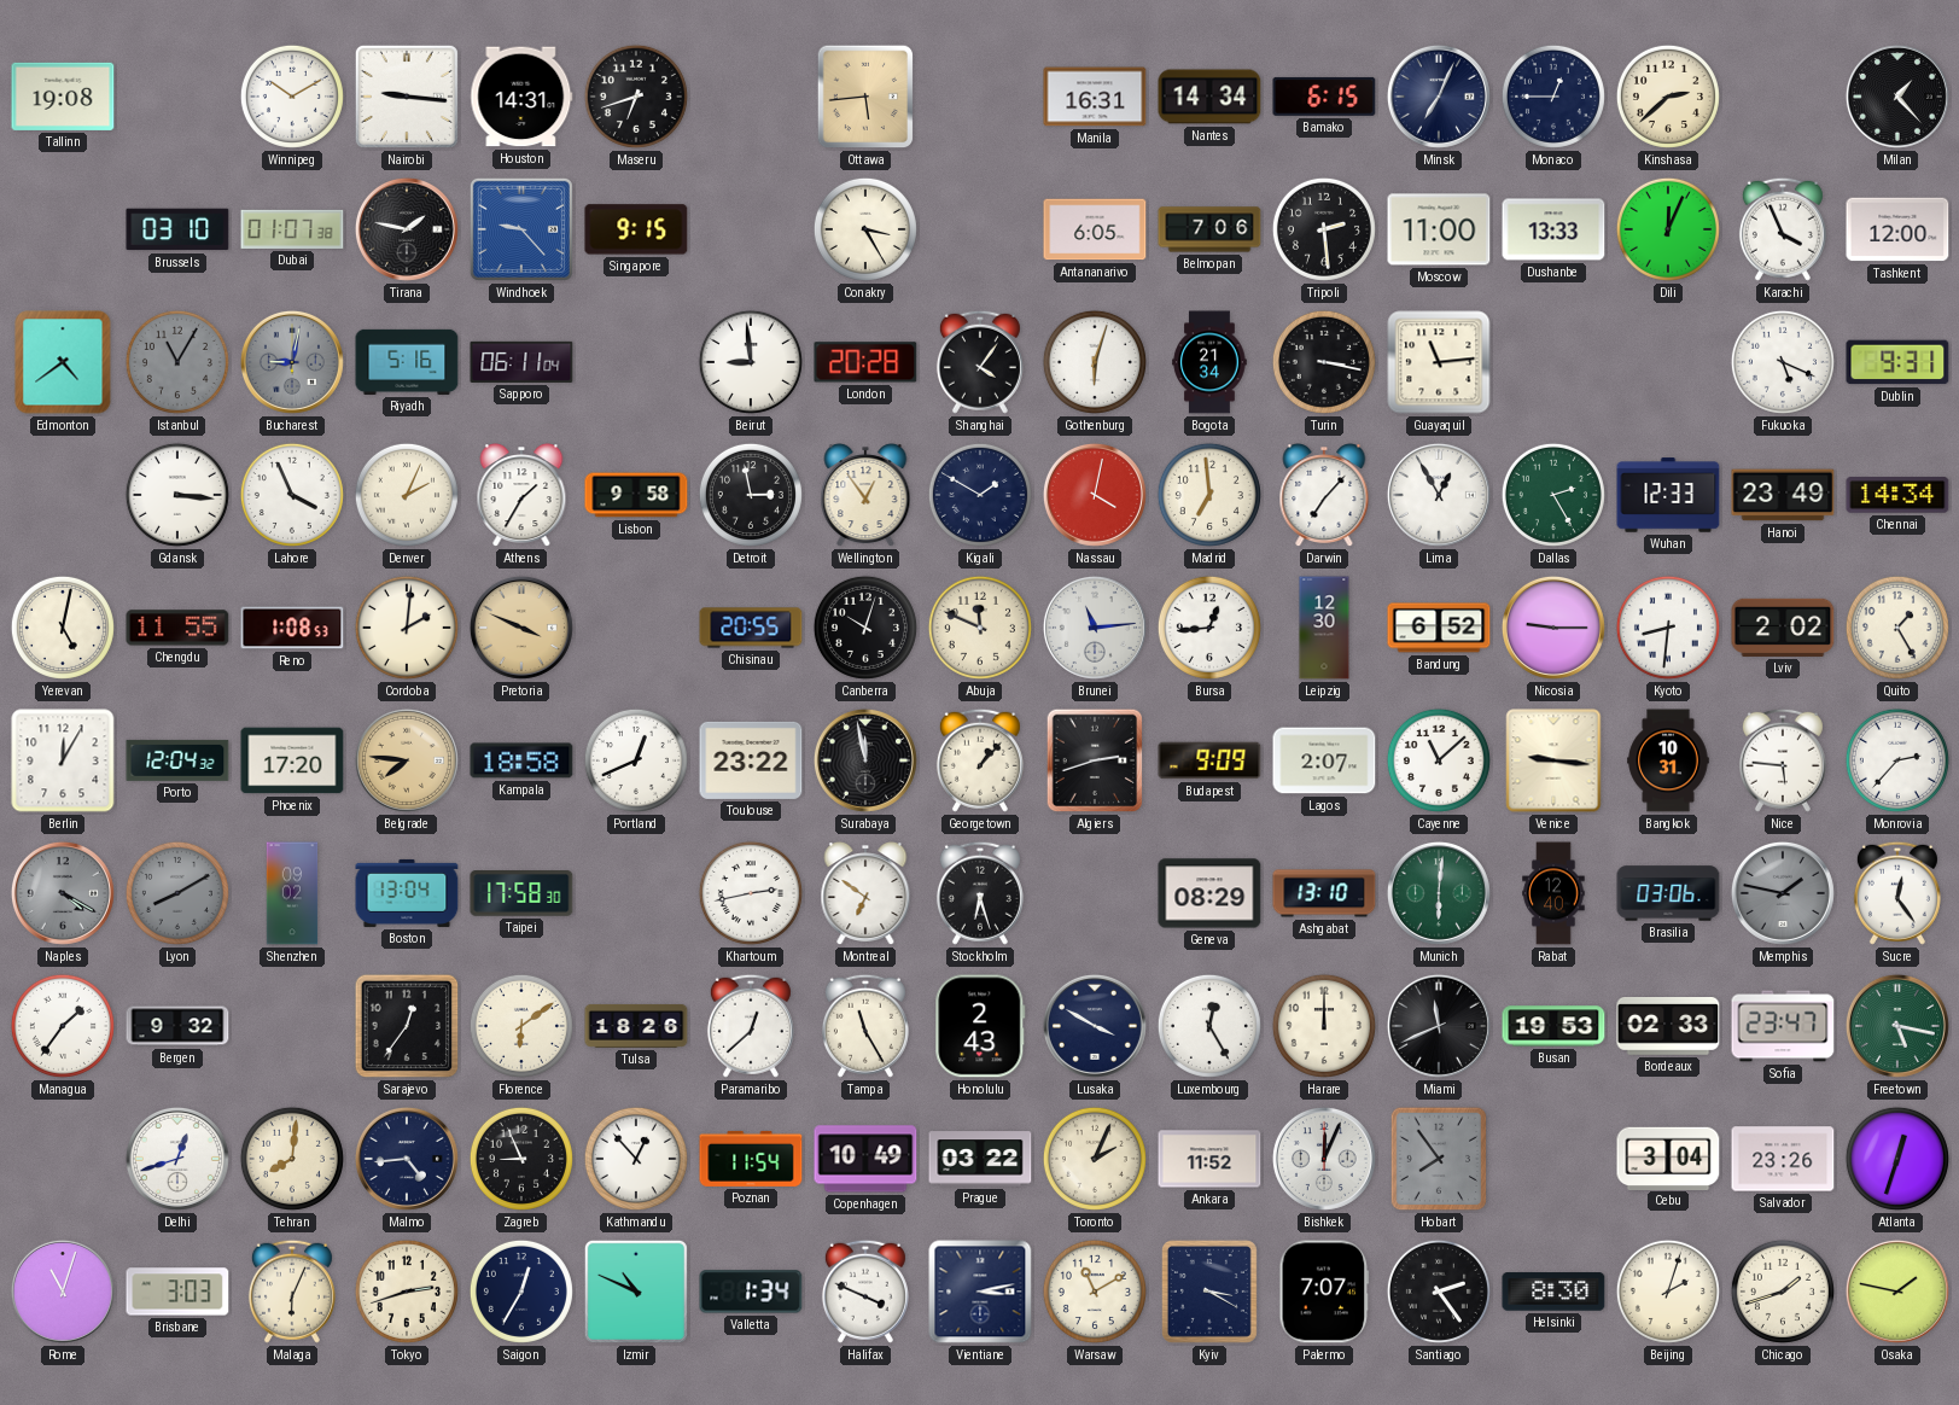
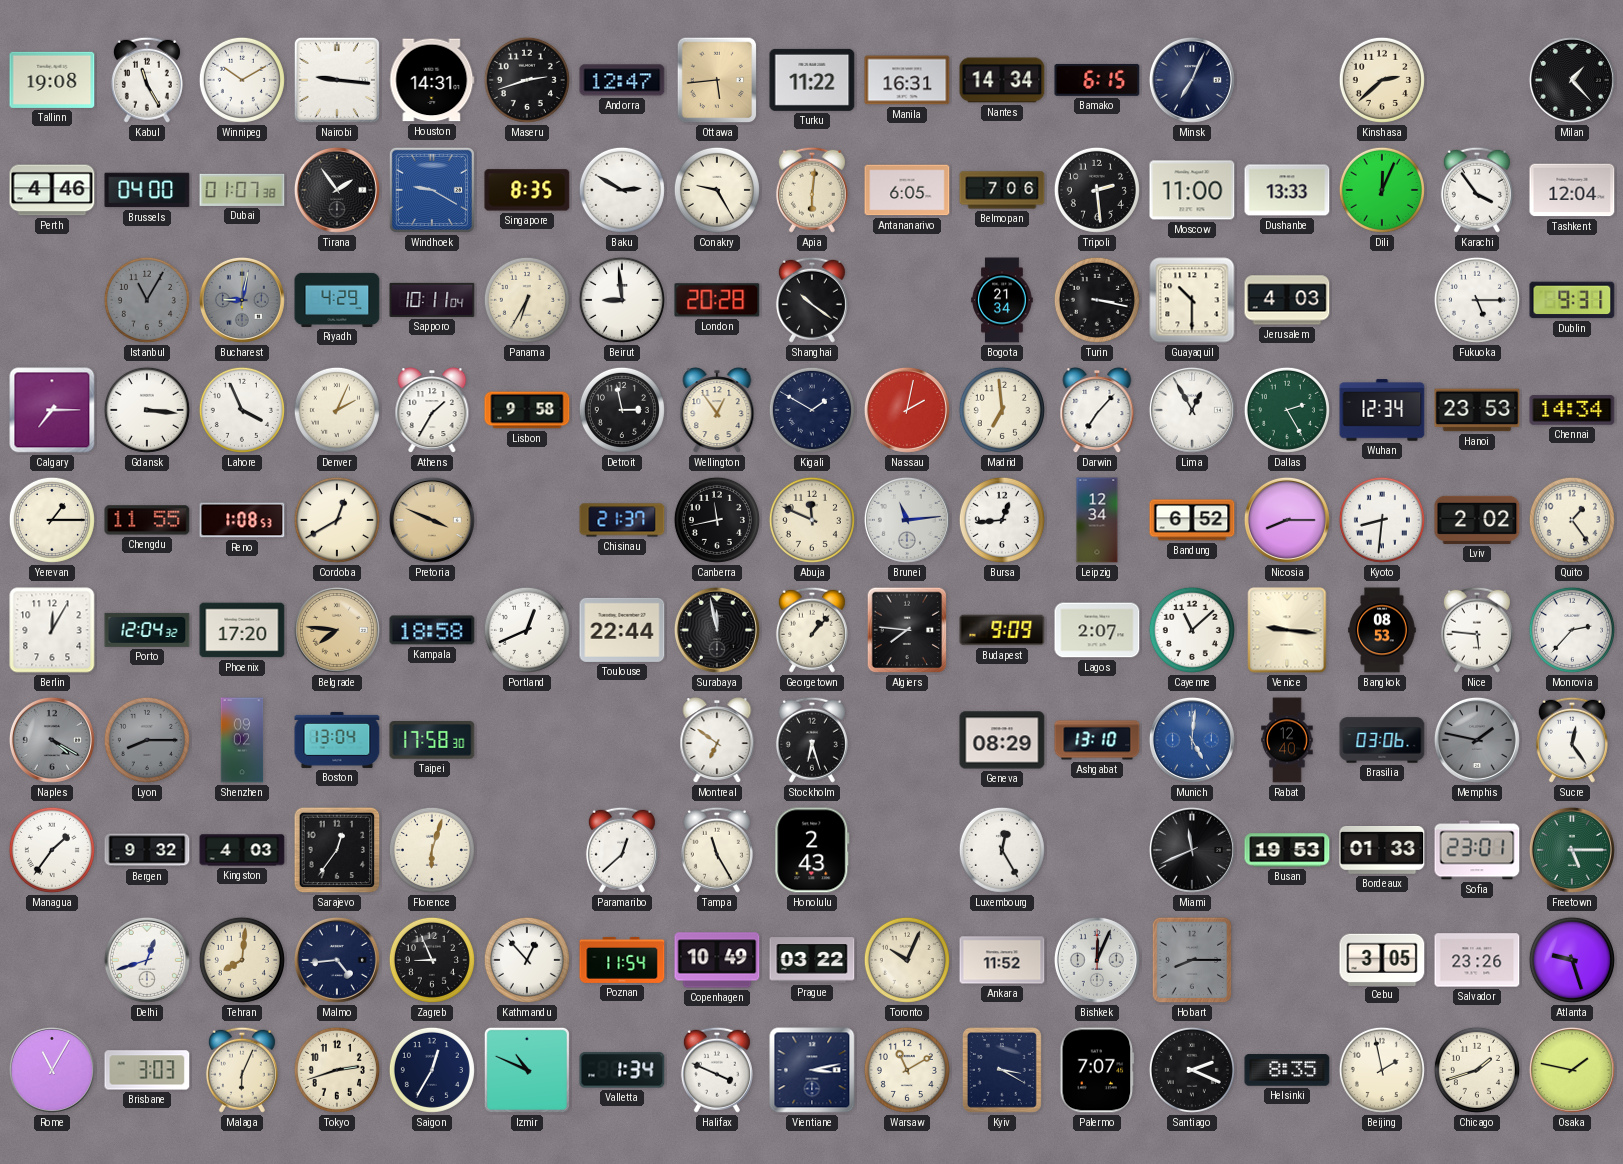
Kabul: none -> 11:25 (147, 80)
Maseru: 6:42 -> 2:42 (527, 80)
Andorra: none -> 12:47 (622, 80)
Turku: none -> 11:22 (812, 80)
Monaco: 12:45 -> none (1553, 97)
Perth: none -> 4:46 (52, 190)
Brussels: 03:10 -> 04:00 (147, 190)
Tirana: 1:47 -> 1:54 (337, 190)
Windhoek: 9:23 -> 9:20 (432, 190)
Singapore: 9:15 -> 8:35 (527, 190)
Baku: none -> 2:50 (622, 190)
Conakry: 3:25 -> 9:25 (717, 190)
Apia: none -> 6:01 (812, 190)
Karachi: 3:56 -> 3:54 (1477, 190)
Tashkent: 12:00 -> 12:04 (1572, 190)
Edmonton: 4:39 -> none (63, 362)
Riyadh: 5:16 -> 4:29 (337, 300)
Sapporo: 06:11 -> 10:11 (432, 300)
Panama: none -> 6:35 (527, 300)
Shanghai: 4:06 -> 10:21 (812, 300)
Gothenburg: 6:03 -> none (1095, 362)
Guayaquil: 11:14 -> 10:30 (1192, 300)
Jerusalem: none -> 4:03 (1287, 300)
Fukuoka: 5:19 -> 5:15 (1477, 300)
Calgary: none -> 7:15 (52, 410)
Nassau: 4:02 -> 2:02 (907, 410)
Wuhan: 12:33 -> 12:34 (1382, 410)
Hanoi: 23:49 -> 23:53 (1477, 410)
Yerevan: 5:02 -> 1:15 (52, 520)
Cordoba: 2:01 -> 12:40 (337, 520)
Chisinau: 20:55 -> 21:37 (622, 520)
Canberra: 10:03 -> 11:43 (717, 520)
Leipzig: 12:30 -> 12:34 (1097, 520)
Nicosia: 9:15 -> 8:15 (1287, 520)
Quito: 1:25 -> 1:24 (1572, 520)
Toulouse: 23:22 -> 22:44 (622, 630)
Algiers: 2:42 -> 7:46 (907, 630)
Bangkok: 10:31 -> 08:53 (1382, 630)
Lyon: 8:10 -> 8:15 (147, 740)
Khartoum: 2:43 -> none (751, 893)
Munich: 6:01 -> 5:01 (1192, 740)
Munich dial: green -> blue (1192, 740)
Kingston: none -> 4:03 (242, 850)
Florence: 6:09 -> 6:03 (432, 850)
Tulsa: 18:26 -> none (636, 1026)
Lusaka: 3:50 -> none (1095, 1026)
Harare: 12:00 -> none (1324, 1026)
Bordeaux: 02:33 -> 01:33 (1382, 851)
Sofia: 23:47 -> 23:01 (1477, 850)
Freetown: 5:17 -> 5:15 (1572, 850)
Toronto: 2:04 -> 10:04 (907, 960)
Hobart: 7:54 -> 8:15 (1192, 960)
Cebu: 3:04 -> 3:05 (1382, 959)
Atlanta: 12:33 -> 9:27 (1572, 960)
Rome: 11:03 -> 11:05 (52, 1070)
Santiago: 2:24 -> 2:19 (1192, 1070)
Helsinki: 8:30 -> 8:35 (1287, 1070)
Beijing: 2:03 -> 1:58 (1382, 1070)
